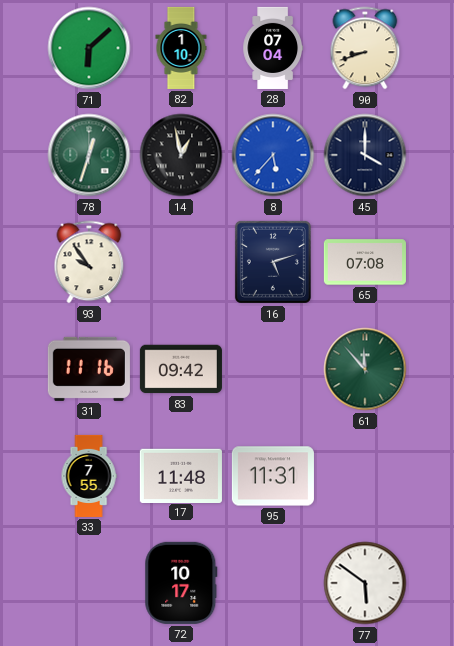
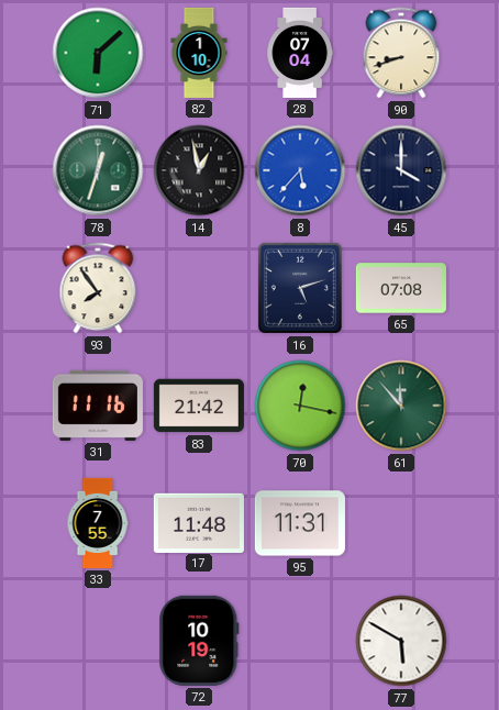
93: 9:54 -> 7:54 (98, 288)
83: 09:42 -> 21:42 (199, 406)
70: none -> 12:17 (300, 406)
72: 10:17 -> 10:19 (199, 641)
77: 5:51 -> 5:50 (401, 641)
